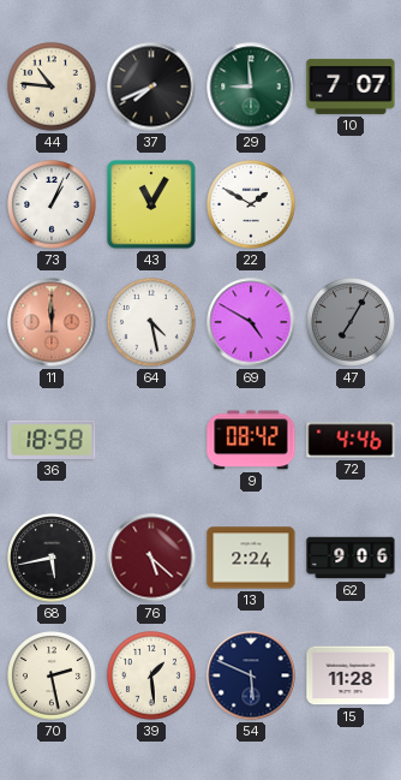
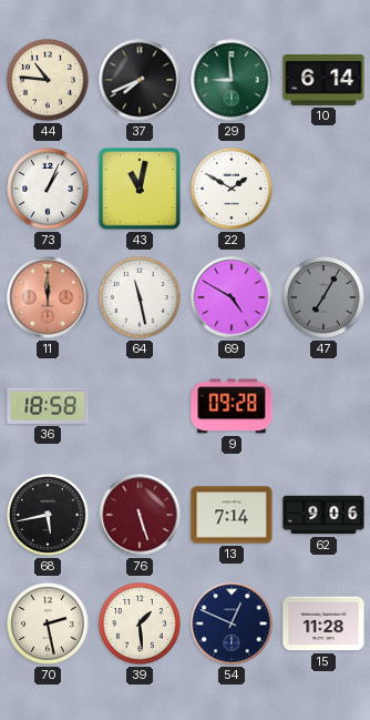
10: 7:07 -> 6:14 (323, 80)
43: 11:05 -> 11:02 (140, 189)
64: 4:28 -> 11:28 (140, 297)
9: 08:42 -> 09:28 (232, 406)
72: 4:46 -> none (351, 440)
76: 5:22 -> 5:27 (140, 515)
13: 2:24 -> 7:14 (232, 515)
54: 5:49 -> 12:49 (232, 623)
